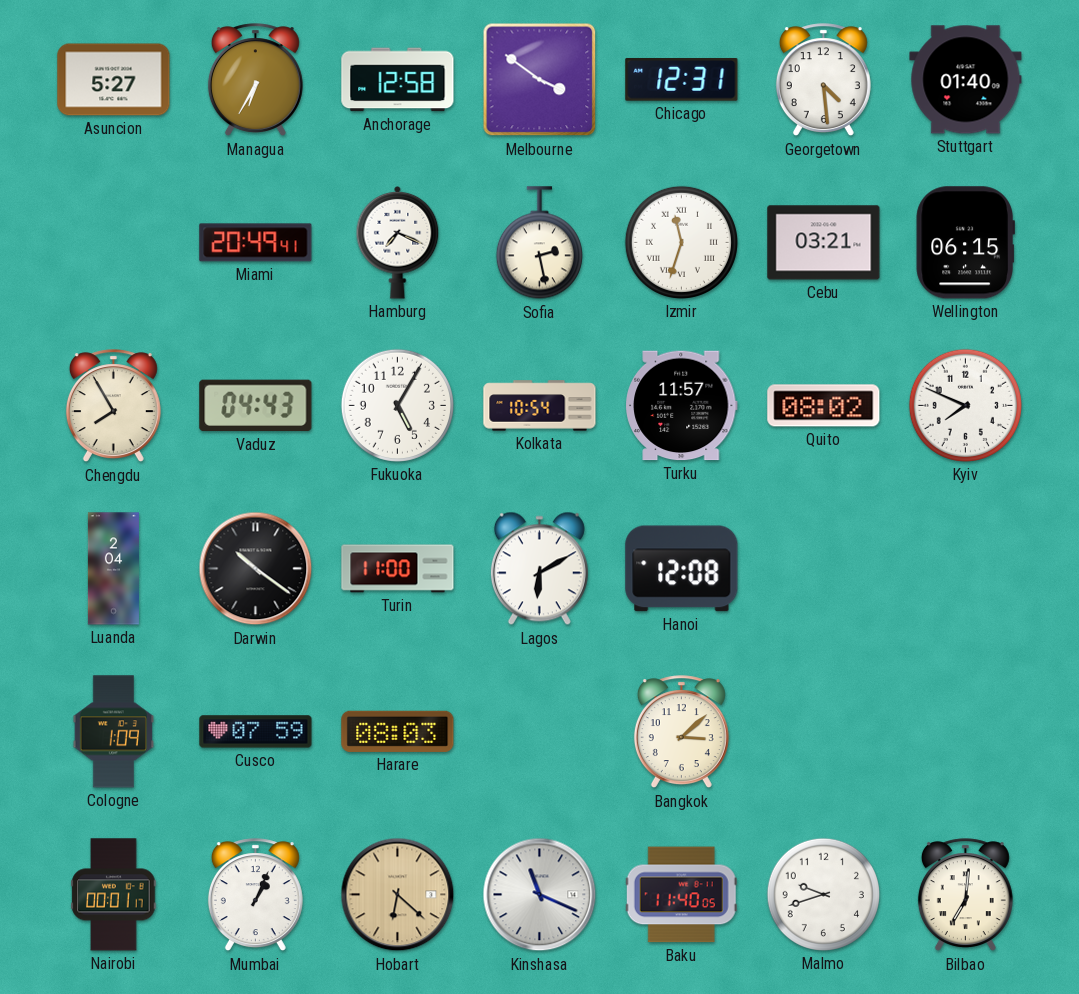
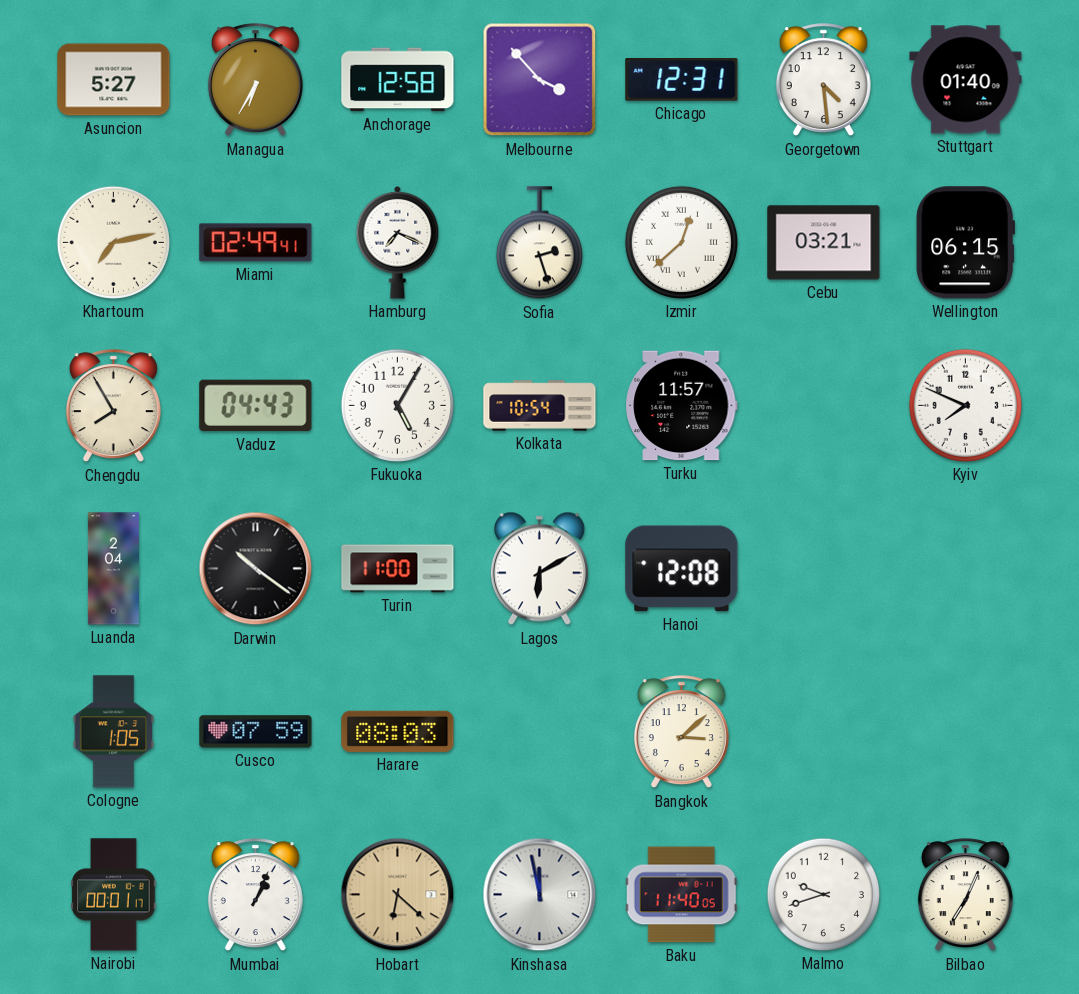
Melbourne: 3:51 -> 3:53 (540, 80)
Khartoum: none -> 7:13 (113, 242)
Miami: 20:49 -> 02:49 (256, 243)
Sofia: 2:28 -> 2:27 (539, 243)
Izmir: 11:33 -> 12:38 (681, 242)
Quito: 08:02 -> none (824, 406)
Cologne: 1:09 -> 1:05 (114, 732)
Kinshasa: 11:19 -> 11:58 (540, 895)
Bilbao: 7:01 -> 7:04 (965, 895)
